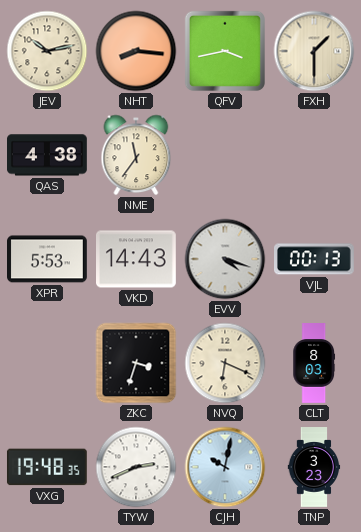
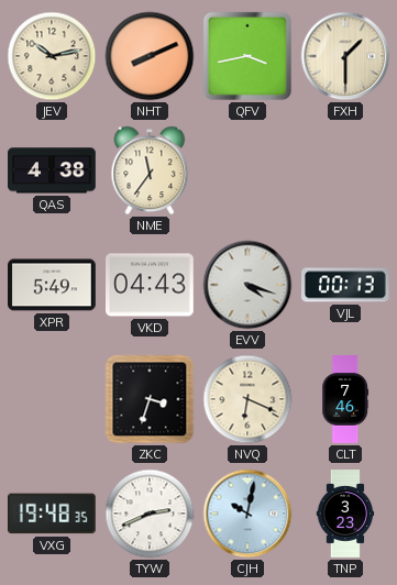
NHT: 8:16 -> 8:11 (150, 56)
XPR: 5:53 -> 5:49 (53, 285)
VKD: 14:43 -> 04:43 (151, 285)
CLT: 8:03 -> 7:46 (345, 399)
